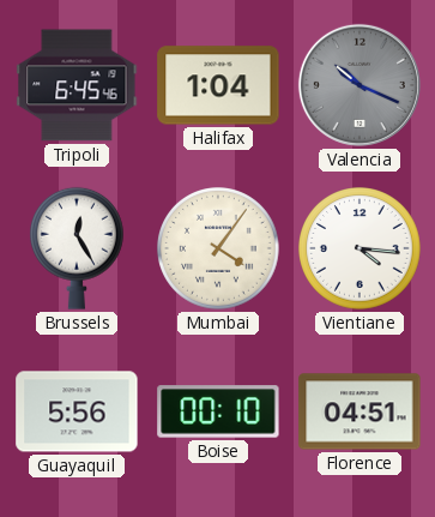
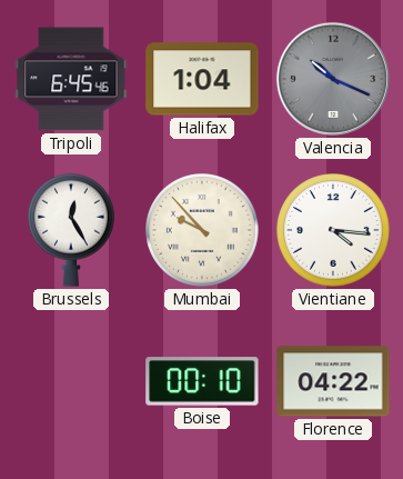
Mumbai: 4:06 -> 9:53 (203, 231)
Guayaquil: 5:56 -> none (77, 411)
Florence: 04:51 -> 04:22 (333, 381)
